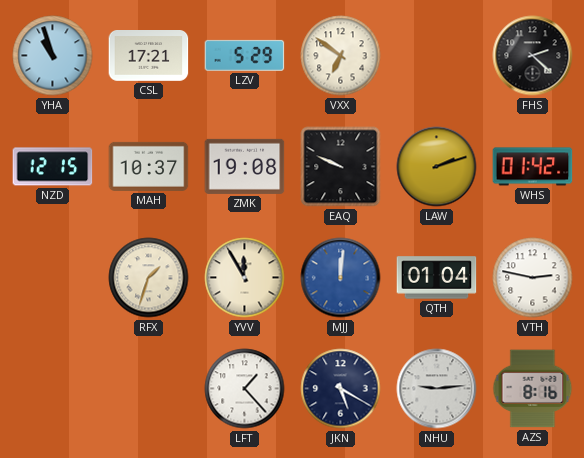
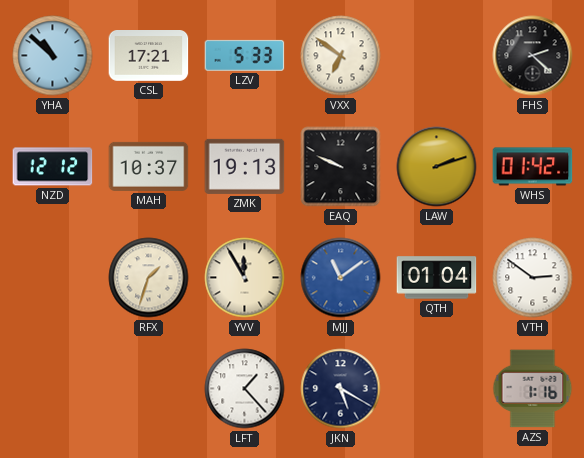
YHA: 10:57 -> 10:52 (53, 56)
LZV: 5:29 -> 5:33 (245, 55)
NZD: 12:15 -> 12:12 (53, 167)
ZMK: 19:08 -> 19:13 (245, 166)
MJJ: 12:01 -> 11:09 (341, 278)
VTH: 2:47 -> 2:51 (533, 278)
NHU: 9:14 -> none (437, 389)
AZS: 8:16 -> 1:16 (533, 389)
